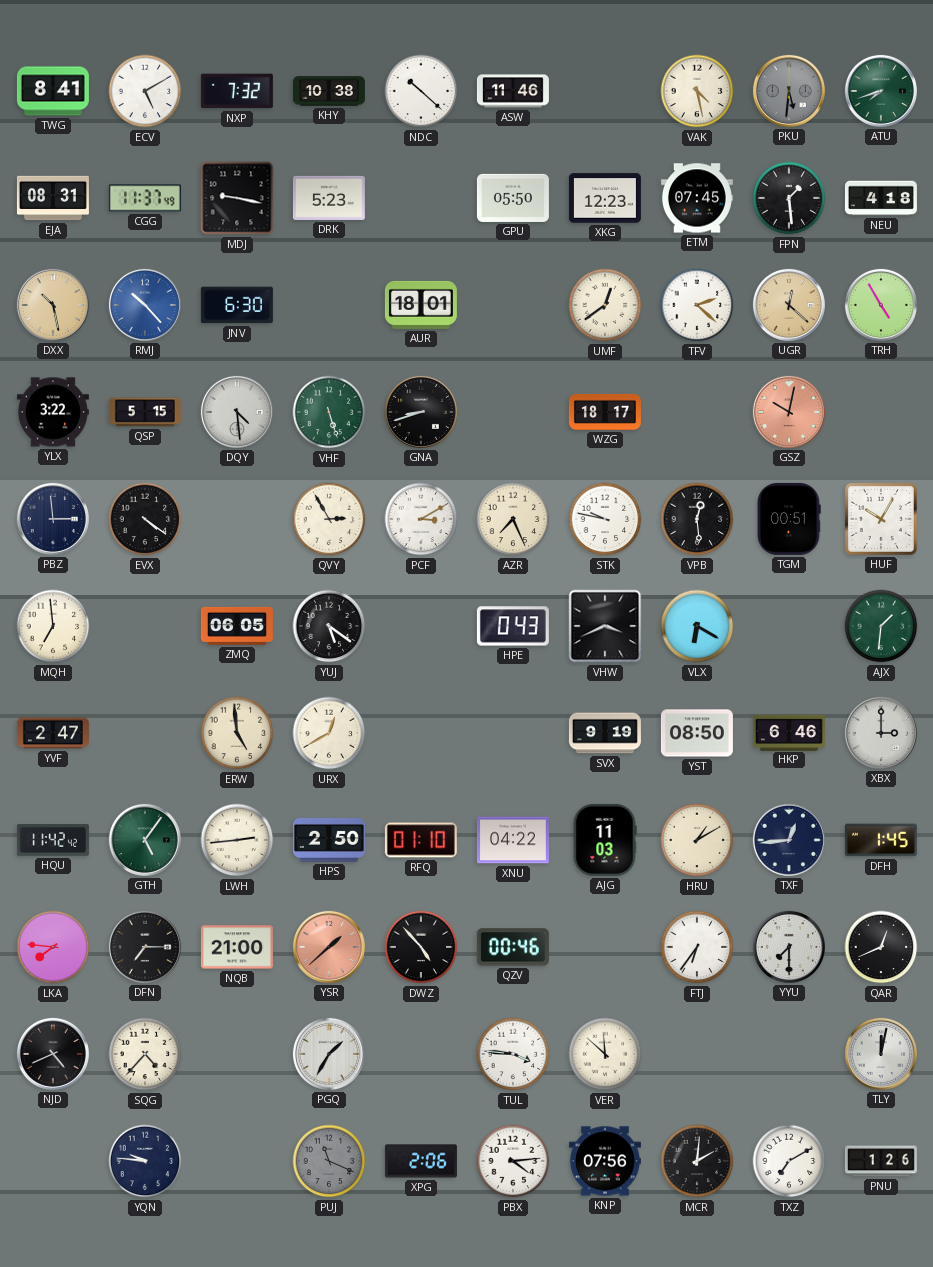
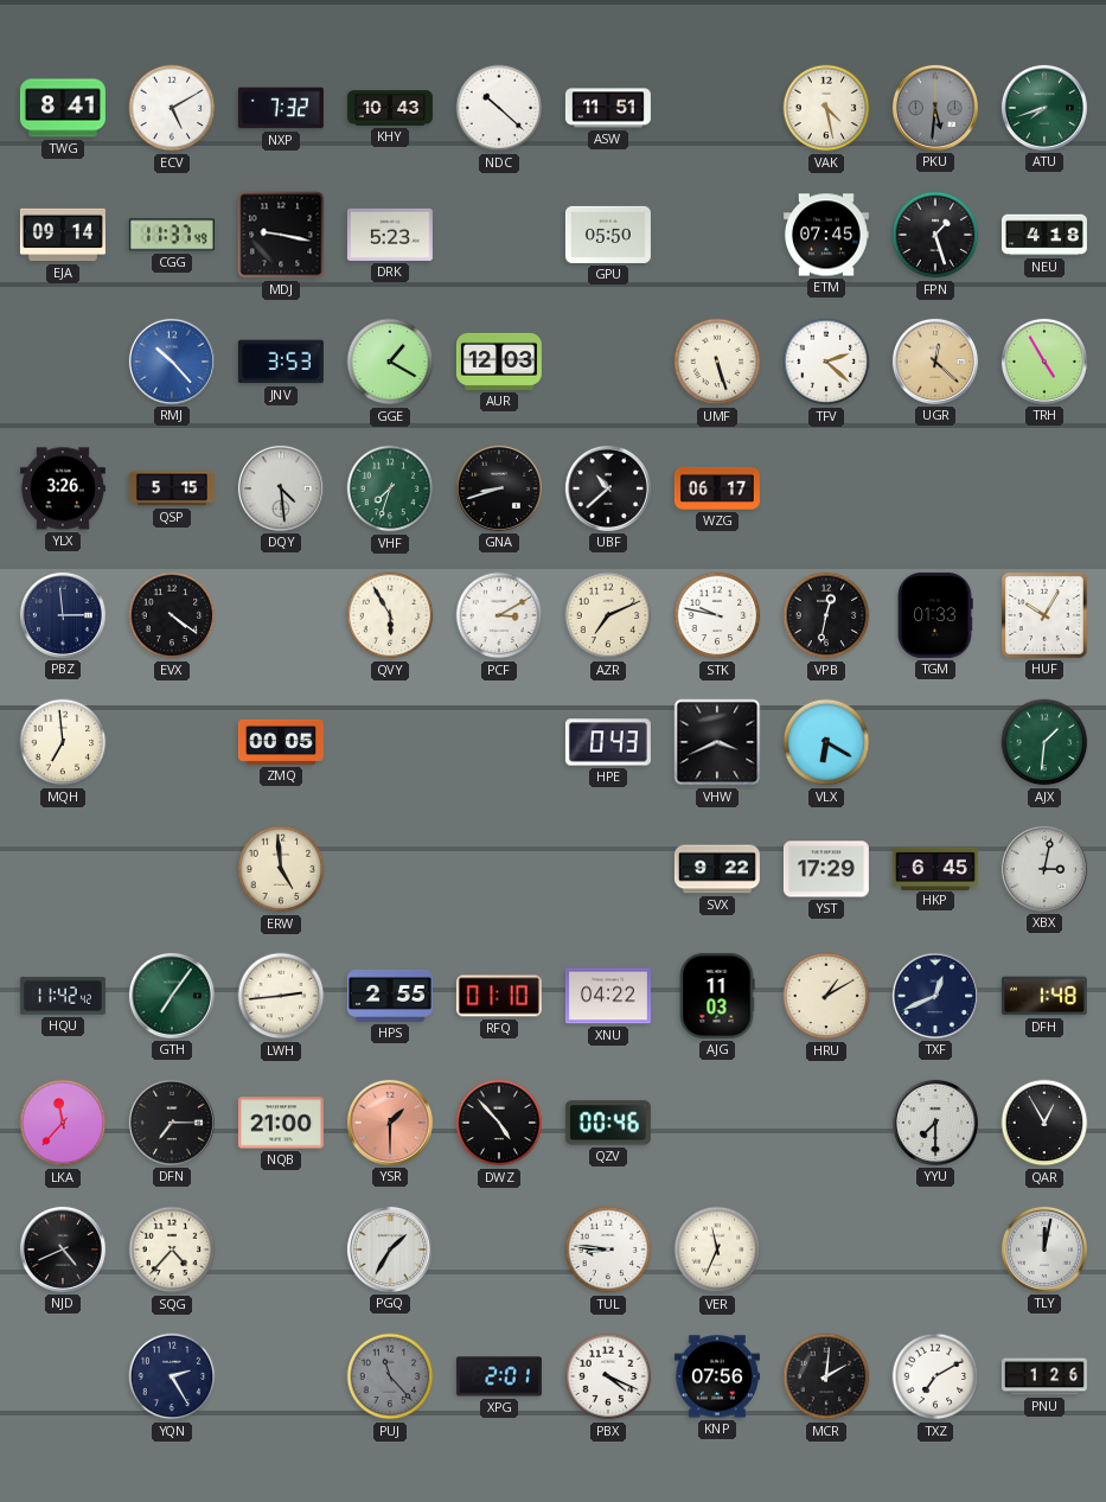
KHY: 10:38 -> 10:43 (390, 108)
ASW: 11:46 -> 11:51 (608, 108)
EJA: 08:31 -> 09:14 (63, 235)
XKG: 12:23 -> none (605, 198)
FPN: 1:29 -> 1:27 (935, 235)
DXX: 10:28 -> none (53, 305)
JNV: 6:30 -> 3:53 (281, 362)
GGE: none -> 1:20 (390, 362)
AUR: 18:01 -> 12:03 (499, 362)
UMF: 12:39 -> 5:27 (717, 362)
YLX: 3:22 -> 3:26 (63, 488)
VHF: 5:27 -> 7:33 (390, 488)
UBF: none -> 10:38 (608, 488)
WZG: 18:17 -> 06:17 (717, 488)
GSZ: 10:02 -> none (789, 412)
QVY: 2:55 -> 5:55 (390, 615)
AZR: 7:26 -> 7:11 (608, 615)
VPB: 12:29 -> 12:32 (826, 615)
TGM: 00:51 -> 01:33 (935, 615)
ZMQ: 06:05 -> 00:05 (281, 742)
YUJ: 5:21 -> none (329, 626)
YVF: 2:47 -> none (53, 733)
URX: 12:40 -> none (329, 733)
SVX: 9:19 -> 9:22 (717, 869)
YST: 08:50 -> 17:29 (826, 869)
HKP: 6:46 -> 6:45 (935, 868)
XBX: 3:00 -> 3:02 (1044, 869)
GTH: 5:06 -> 7:06 (172, 996)
HPS: 2:50 -> 2:55 (390, 996)
TXF: 12:44 -> 12:41 (935, 996)
DFH: 1:45 -> 1:48 (1044, 996)
LKA: 7:46 -> 11:37 (63, 1123)
YSR: 1:38 -> 1:30 (390, 1123)
FTJ: 6:36 -> none (697, 947)
QAR: 12:41 -> 12:55 (1044, 1123)
TUL: 3:46 -> 8:46 (608, 1249)
VER: 11:52 -> 11:34 (717, 1249)
YQN: 9:46 -> 2:25 (172, 1376)
PUJ: 11:19 -> 11:23 (390, 1376)
XPG: 2:06 -> 2:01 (499, 1376)
PBX: 4:14 -> 4:19 (608, 1376)
